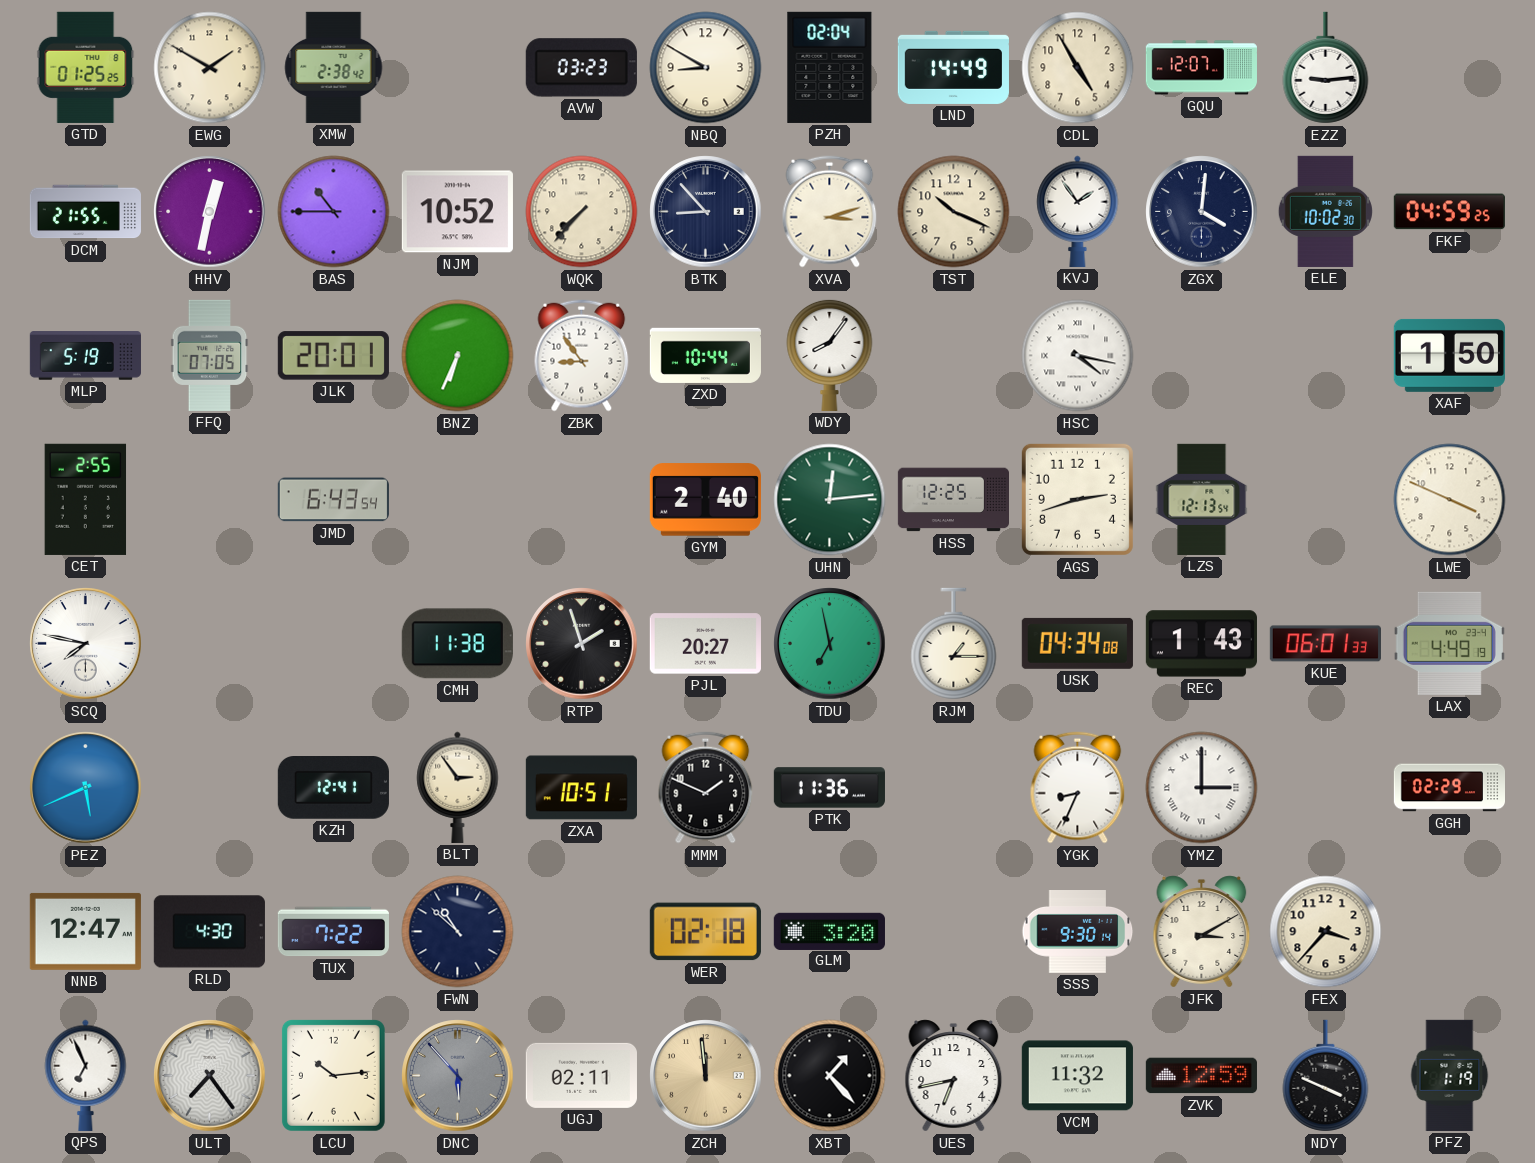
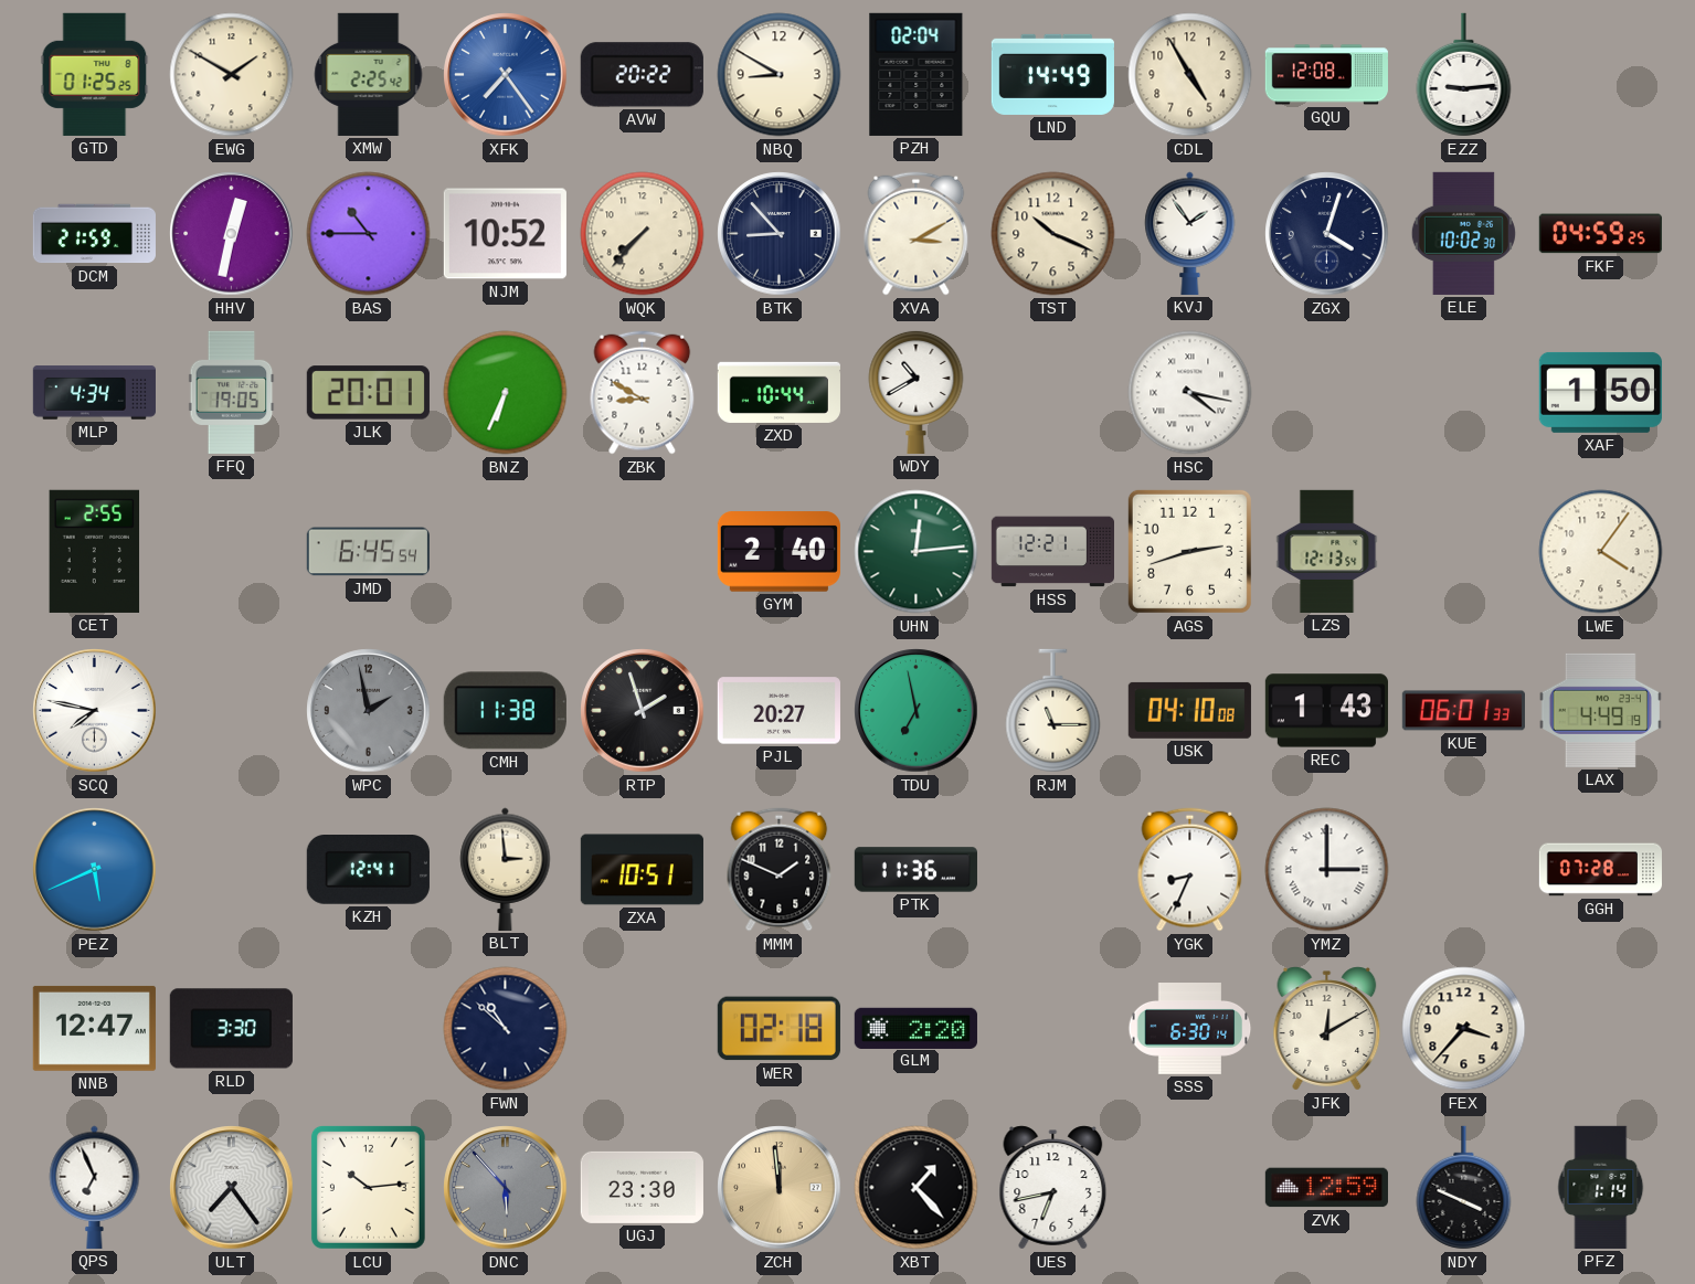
XMW: 2:38 -> 2:25 (369, 74)
XFK: none -> 7:24 (506, 75)
AVW: 03:23 -> 20:22 (642, 75)
GQU: 12:07 -> 12:08 (1326, 75)
DCM: 21:55 -> 21:59 (94, 234)
XVA: 3:12 -> 3:10 (917, 234)
ZGX: 4:01 -> 4:03 (1327, 234)
MLP: 5:19 -> 4:34 (94, 393)
FFQ: 07:05 -> 19:05 (232, 392)
ZBK: 8:54 -> 8:50 (643, 393)
WDY: 8:06 -> 10:40 (917, 392)
JMD: 6:43 -> 6:45 (368, 552)
HSS: 12:25 -> 12:21 (1052, 552)
LWE: 3:49 -> 4:06 (1601, 552)
WPC: none -> 1:58 (369, 711)
RJM: 1:15 -> 11:15 (1053, 711)
USK: 04:34 -> 04:10 (1189, 710)
BLT: 2:54 -> 2:59 (506, 869)
GGH: 02:29 -> 07:28 (1600, 870)
RLD: 4:30 -> 3:30 (231, 1029)
TUX: 7:22 -> none (333, 932)
GLM: 3:20 -> 2:20 (915, 1028)
SSS: 9:30 -> 6:30 (1190, 1029)
JFK: 3:10 -> 12:10 (1327, 1029)
UGJ: 02:11 -> 23:30 (642, 1187)
VCM: 11:32 -> none (1077, 1076)
PFZ: 1:19 -> 1:14 (1601, 1187)
